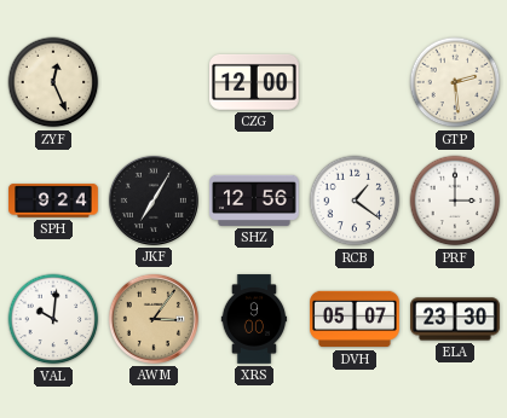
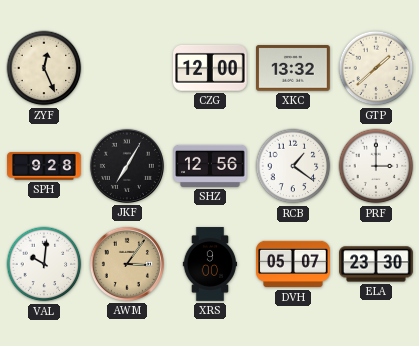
XKC: none -> 13:32 (294, 68)
GTP: 2:29 -> 1:38 (376, 68)
SPH: 9:24 -> 9:28 (44, 166)
